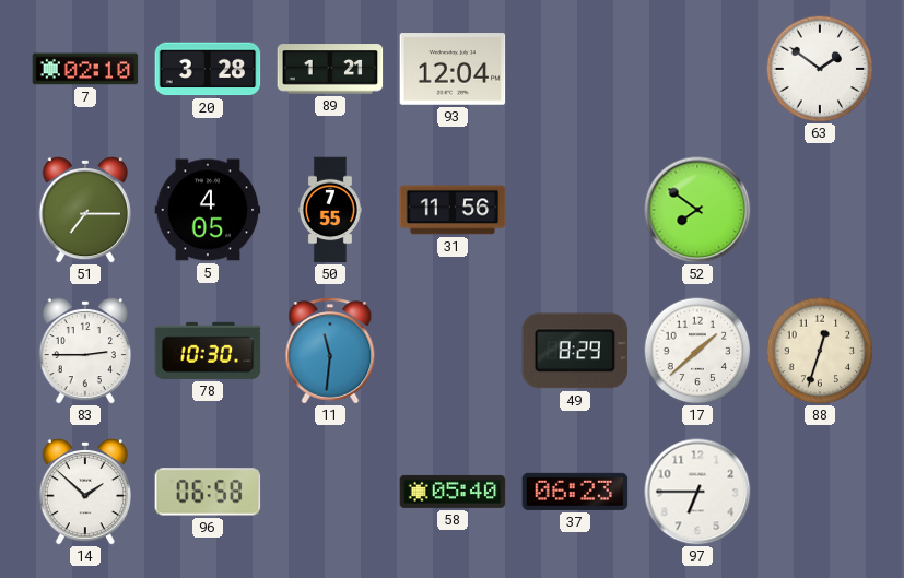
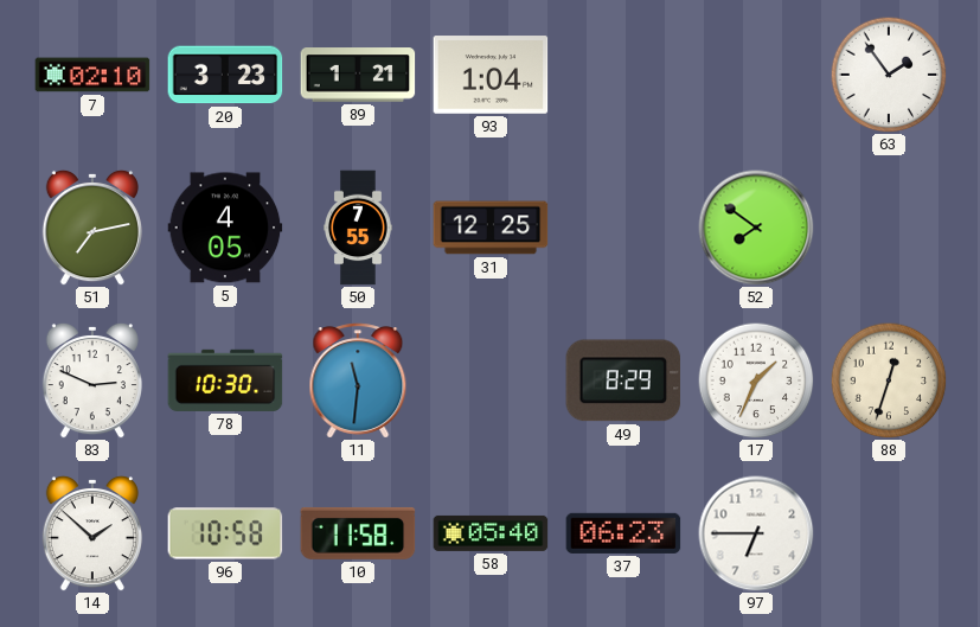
20: 3:28 -> 3:23 (225, 75)
93: 12:04 -> 1:04 (491, 75)
63: 1:51 -> 1:54 (889, 75)
51: 7:15 -> 7:13 (92, 228)
31: 11:56 -> 12:25 (491, 228)
83: 2:45 -> 2:49 (92, 380)
17: 1:38 -> 1:34 (756, 380)
96: 06:58 -> 10:58 (225, 533)
10: none -> 11:58 (358, 533)
